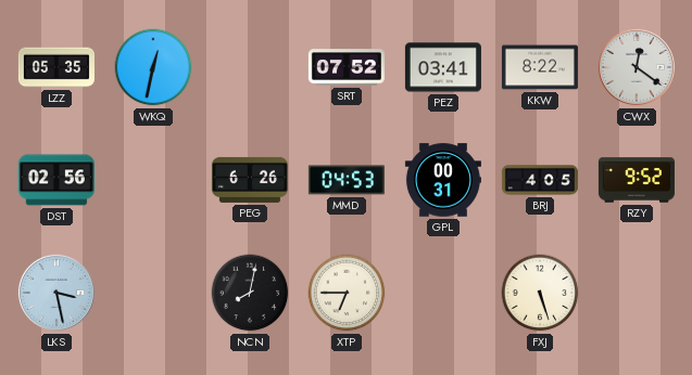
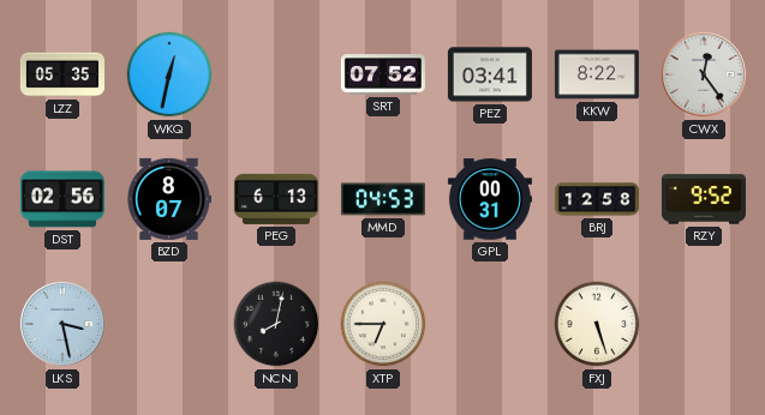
CWX: 12:21 -> 12:24 (704, 74)
BZD: none -> 8:07 (168, 199)
PEG: 6:26 -> 6:13 (276, 199)
BRJ: 4:05 -> 12:58 (597, 199)
